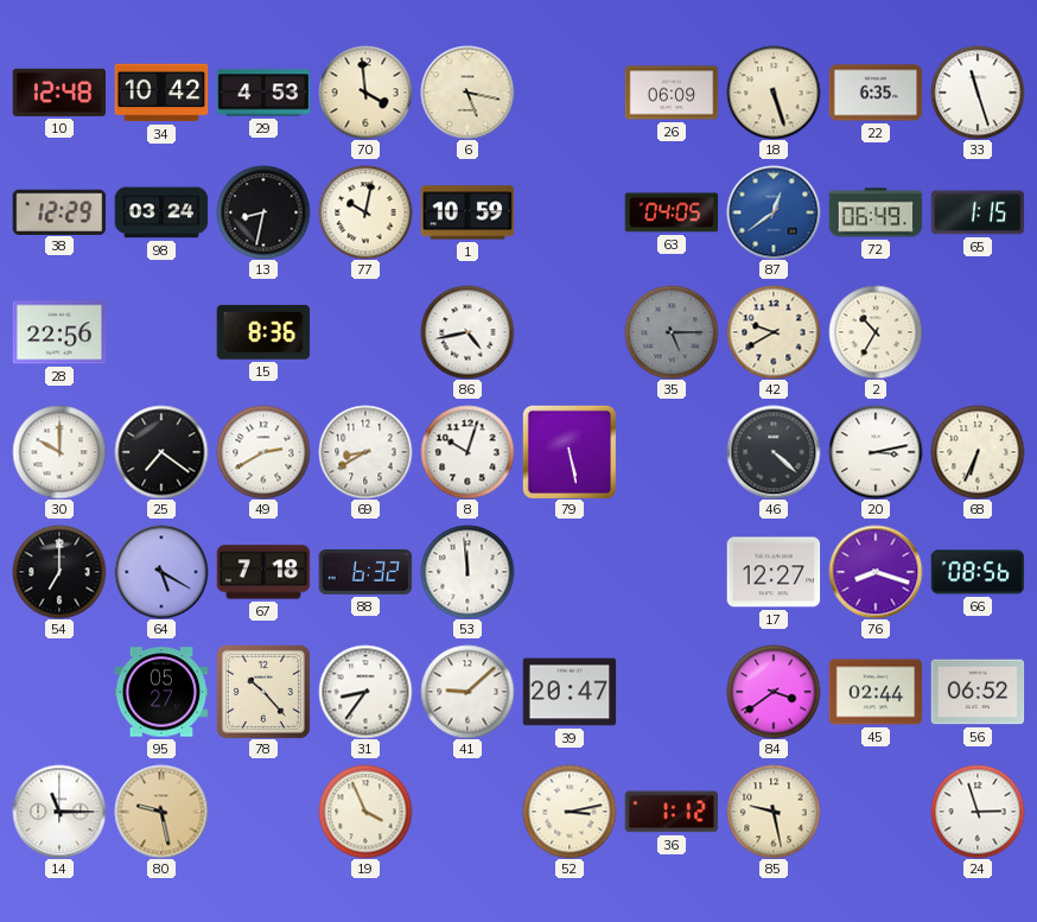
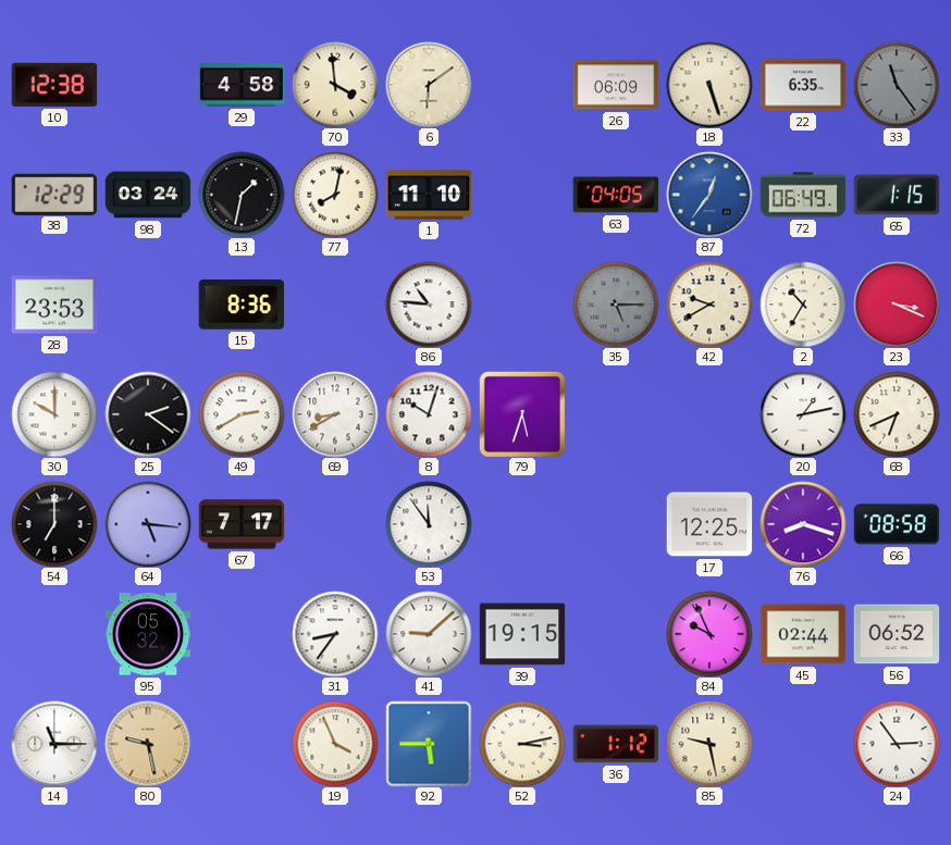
10: 12:48 -> 12:38 (54, 85)
34: 10:42 -> none (161, 93)
29: 4:53 -> 4:58 (242, 85)
6: 5:17 -> 6:09 (429, 85)
33: 11:27 -> 11:24 (897, 85)
33 dial: white -> grey (897, 85)
13: 8:32 -> 1:32 (242, 195)
77: 10:02 -> 8:02 (335, 195)
1: 10:59 -> 11:10 (429, 195)
87: 12:39 -> 12:36 (709, 195)
28: 22:56 -> 23:53 (54, 305)
86: 4:43 -> 10:46 (429, 305)
23: none -> 3:19 (897, 305)
25: 7:21 -> 2:21 (148, 414)
79: 5:28 -> 5:33 (522, 414)
46: 4:22 -> none (774, 452)
20: 3:13 -> 1:13 (803, 414)
68: 6:34 -> 6:41 (897, 414)
64: 5:20 -> 5:16 (148, 524)
67: 7:18 -> 7:17 (242, 524)
88: 6:32 -> none (365, 572)
53: 11:59 -> 11:54 (429, 524)
17: 12:27 -> 12:25 (709, 524)
66: 08:56 -> 08:58 (897, 524)
95: 05:27 -> 05:32 (148, 634)
78: 10:23 -> none (263, 692)
39: 20:47 -> 19:15 (522, 634)
84: 3:39 -> 9:56 (709, 634)
92: none -> 5:45 (429, 744)
24: 2:57 -> 2:54 (897, 744)
